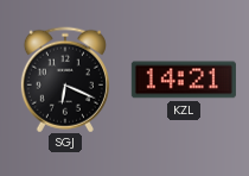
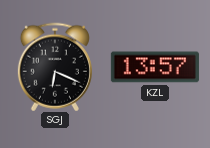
KZL: 14:21 -> 13:57 (155, 67)
